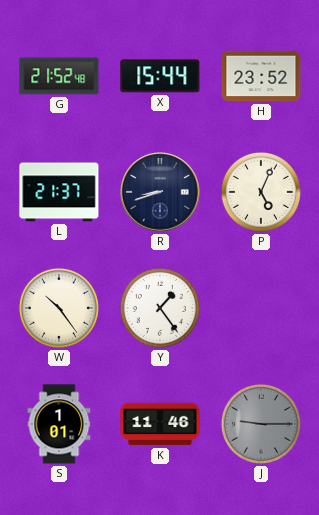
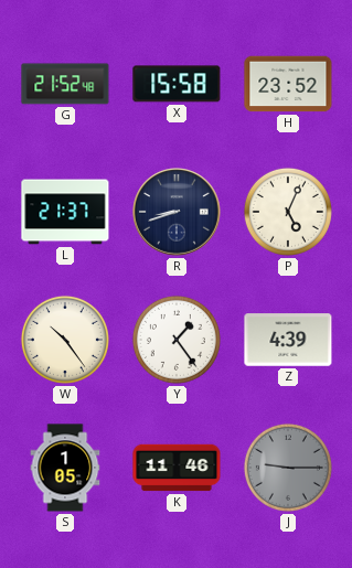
X: 15:44 -> 15:58 (177, 84)
Z: none -> 4:39 (288, 340)
S: 1:01 -> 1:05 (65, 468)
